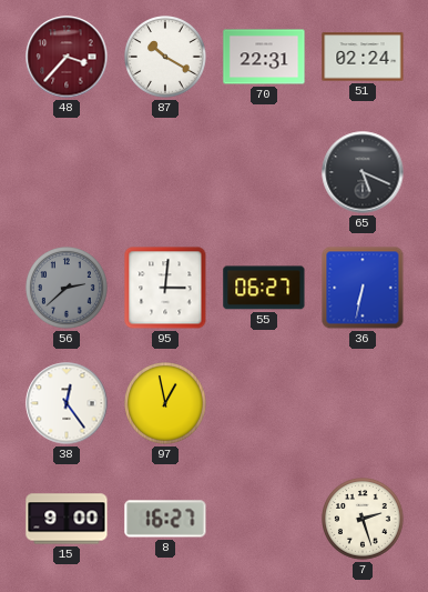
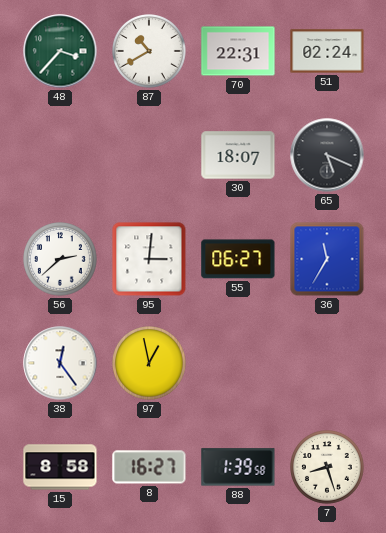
48 dial: burgundy -> green (60, 51)
87: 10:20 -> 10:40 (150, 52)
30: none -> 18:07 (238, 155)
56 dial: grey -> white (61, 260)
36: 6:32 -> 11:35 (327, 259)
15: 9:00 -> 8:58 (60, 467)
88: none -> 1:39 (238, 467)
7: 2:27 -> 8:27 (328, 468)
